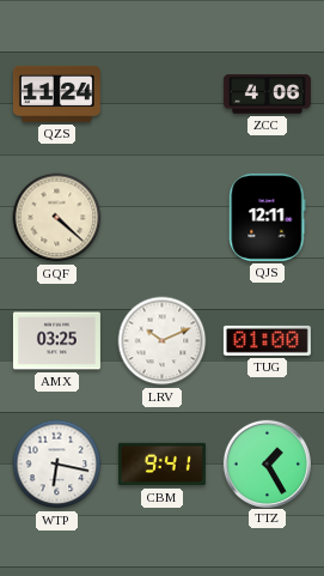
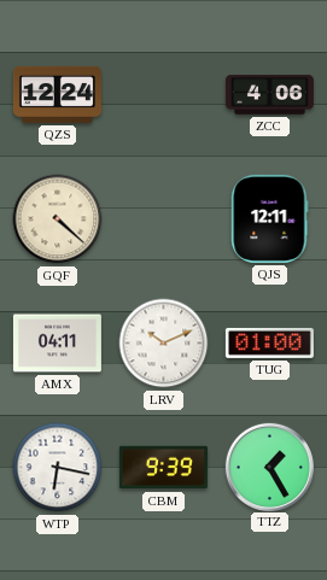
QZS: 11:24 -> 12:24 (57, 94)
AMX: 03:25 -> 04:11 (57, 344)
CBM: 9:41 -> 9:39 (163, 468)
